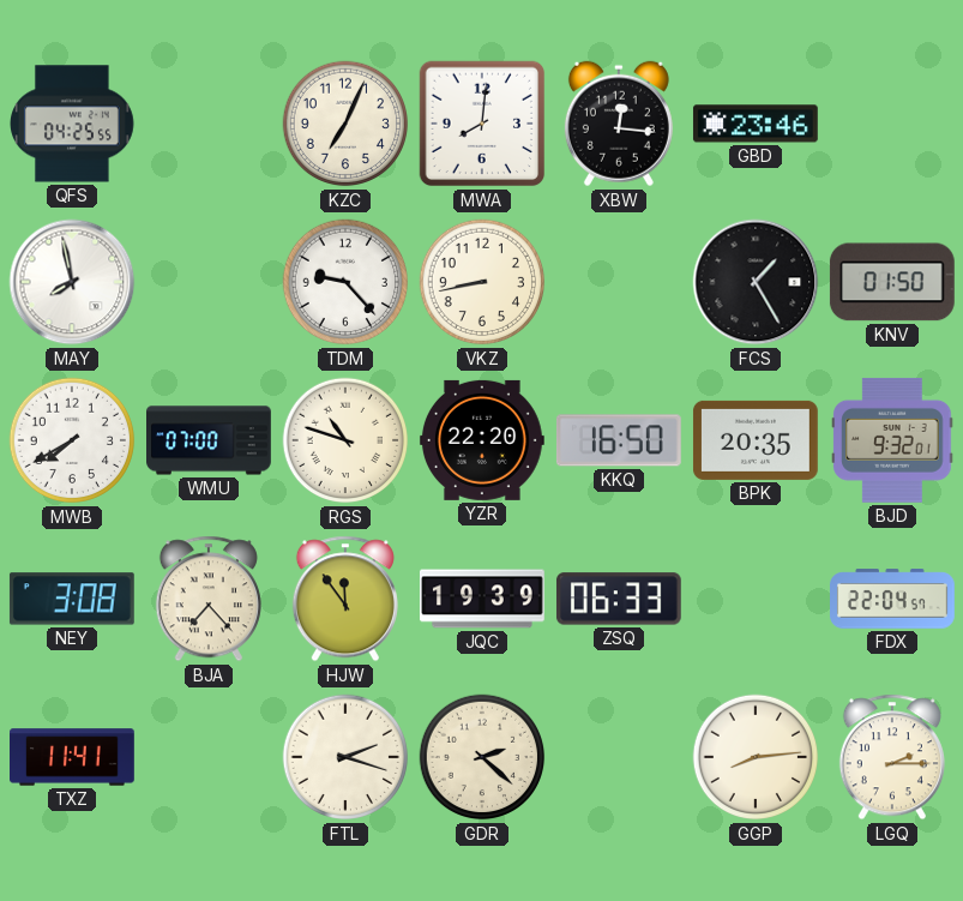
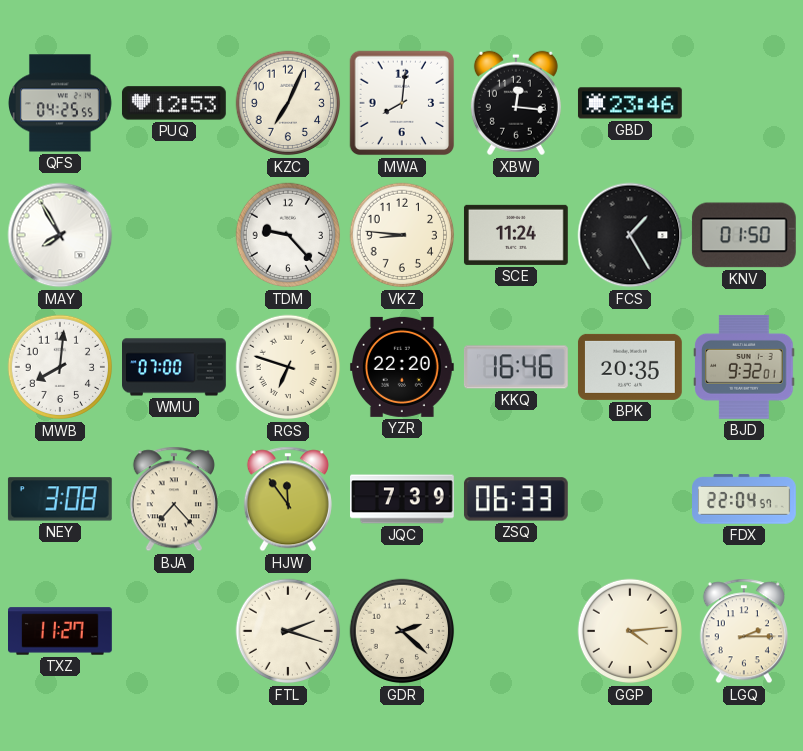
PUQ: none -> 12:53 (174, 103)
MAY: 7:58 -> 7:55 (60, 235)
VKZ: 8:43 -> 8:46 (402, 235)
SCE: none -> 11:24 (516, 235)
MWB: 7:40 -> 8:01 (60, 367)
RGS: 10:48 -> 6:48 (288, 367)
KKQ: 16:50 -> 16:46 (516, 367)
JQC: 19:39 -> 7:39 (403, 499)
TXZ: 11:41 -> 11:27 (61, 631)
GGP: 8:14 -> 4:14 (630, 631)
